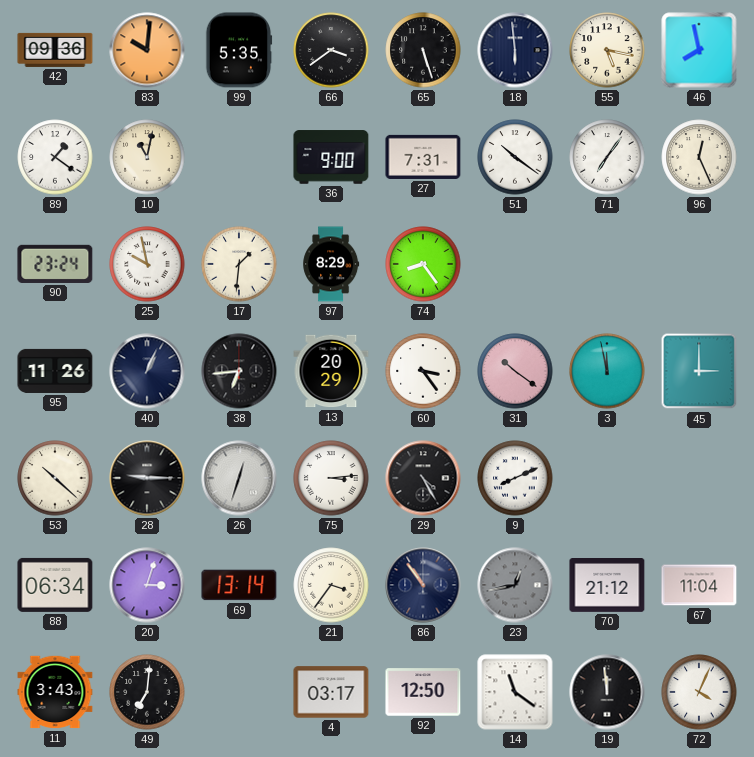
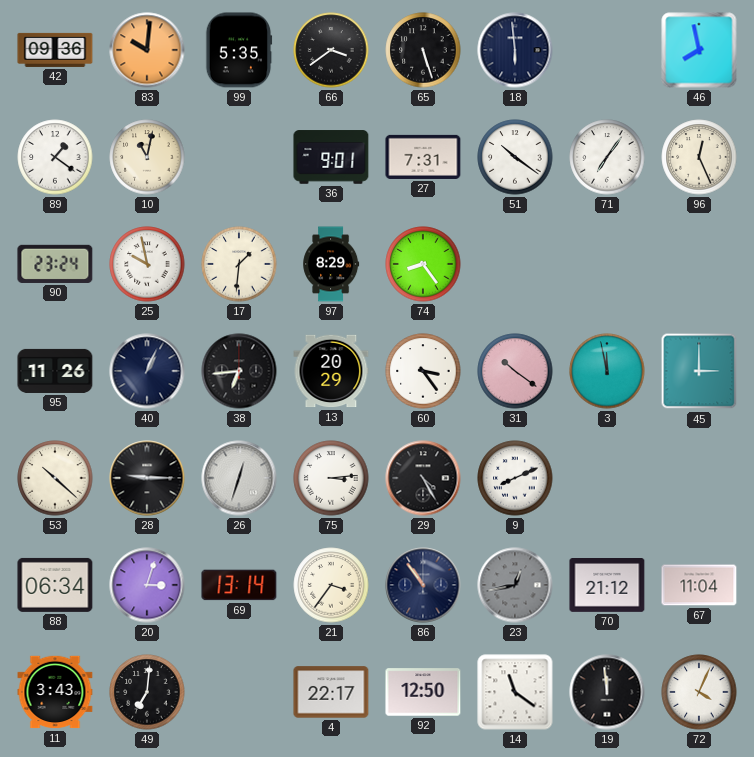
55: 5:17 -> none (607, 50)
36: 9:00 -> 9:01 (331, 157)
4: 03:17 -> 22:17 (331, 692)
